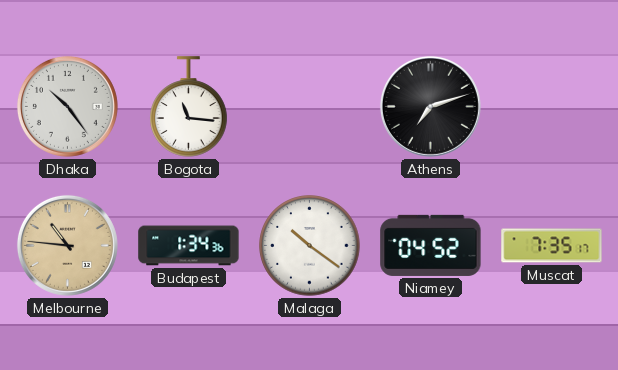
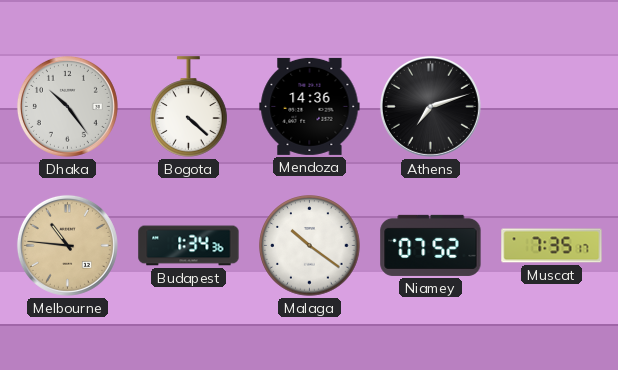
Bogota: 11:16 -> 4:22 (189, 107)
Mendoza: none -> 14:36 (310, 106)
Niamey: 04:52 -> 07:52 (431, 245)
